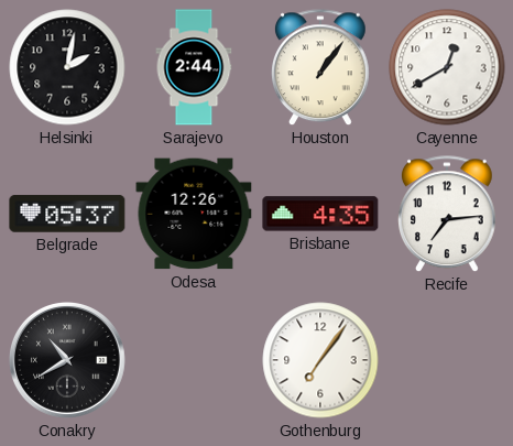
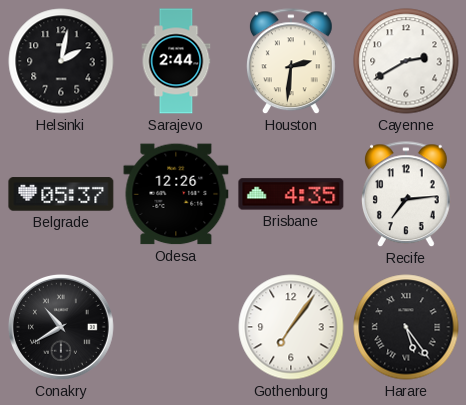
Houston: 1:06 -> 2:31 (292, 62)
Cayenne: 12:40 -> 2:40 (406, 61)
Harare: none -> 5:24 (406, 327)
